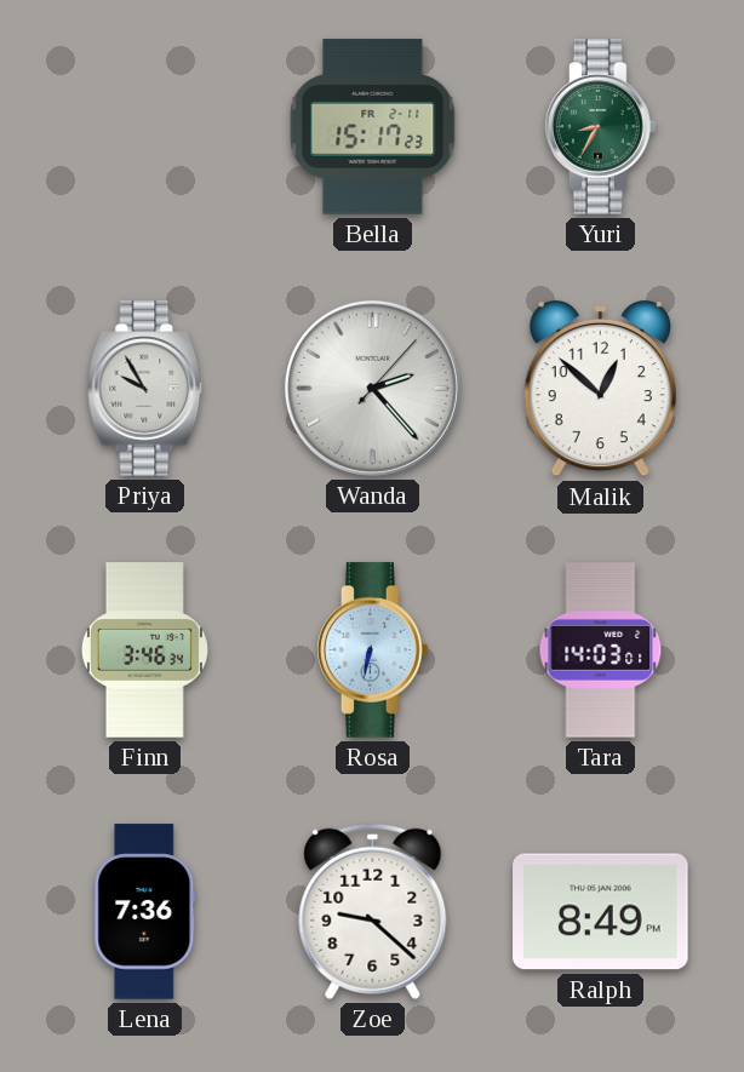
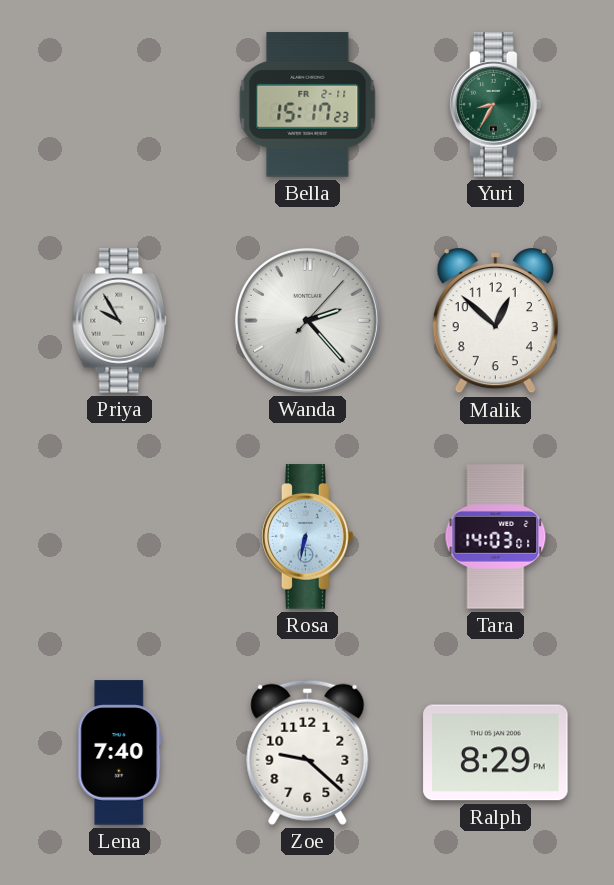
Finn: 3:46 -> none (144, 650)
Lena: 7:36 -> 7:40 (120, 753)
Ralph: 8:49 -> 8:29 (496, 753)
